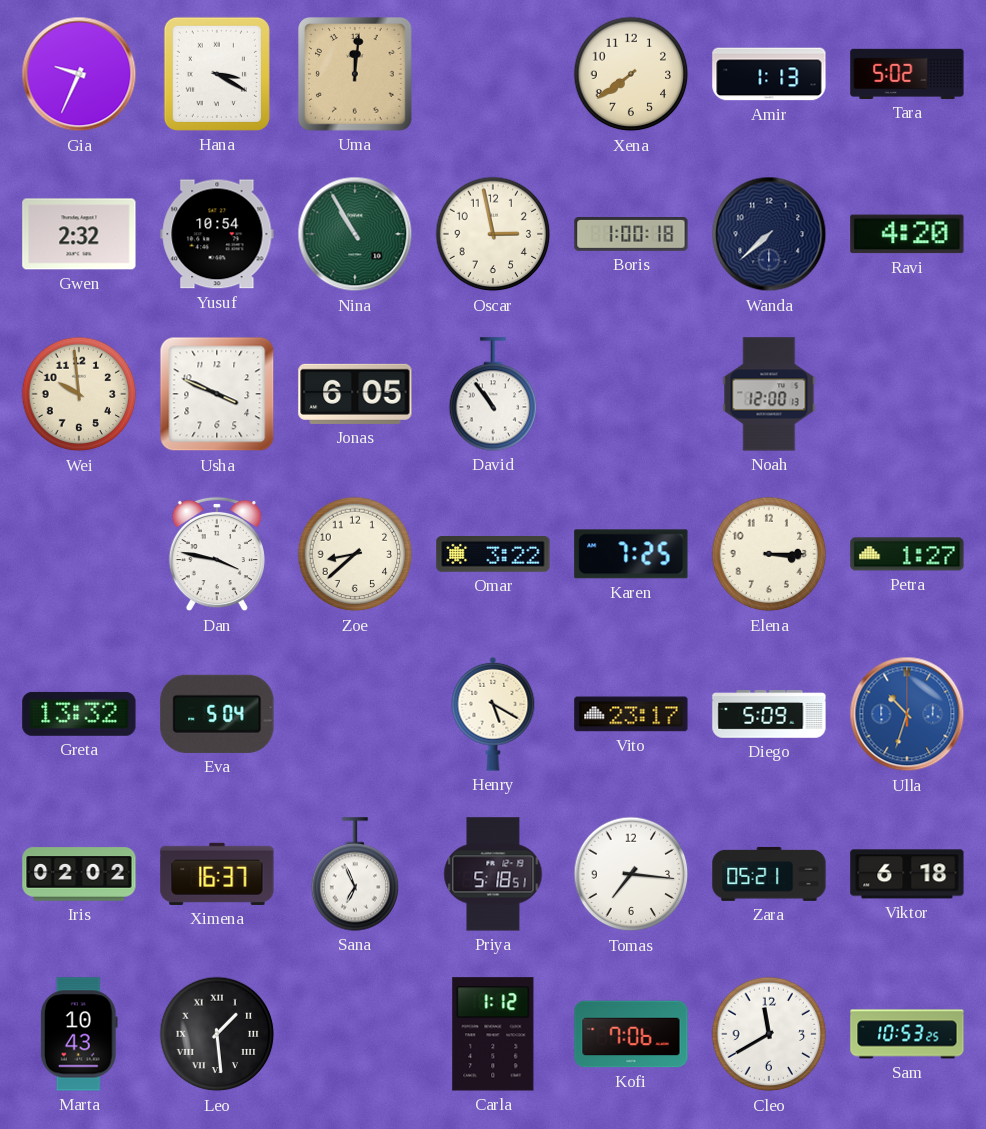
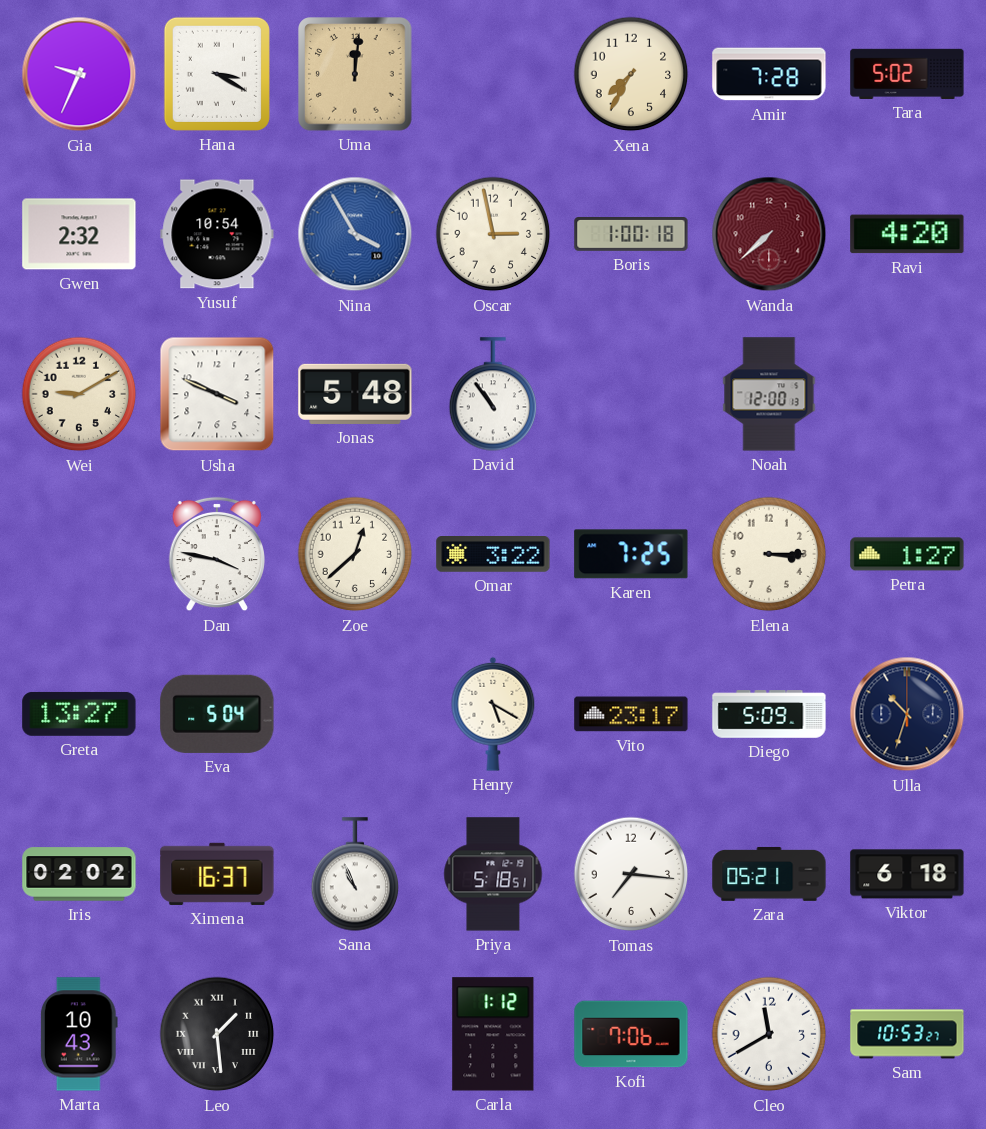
Xena: 7:39 -> 7:35 (631, 74)
Amir: 1:13 -> 7:28 (769, 74)
Nina: 10:55 -> 3:55 (355, 234)
Nina dial: green -> blue (355, 234)
Wanda dial: navy -> burgundy (769, 234)
Wei: 9:59 -> 9:10 (79, 394)
Jonas: 6:05 -> 5:48 (355, 394)
Zoe: 8:38 -> 12:38 (355, 554)
Greta: 13:32 -> 13:27 (79, 714)
Ulla dial: blue -> navy (907, 714)
Sana: 6:56 -> 10:56 (355, 874)
Sam: 10:53:25 -> 10:53:27 (907, 1034)
